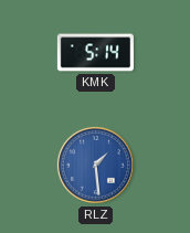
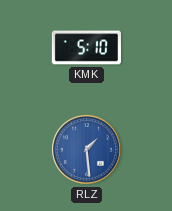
KMK: 5:14 -> 5:10 (86, 48)
